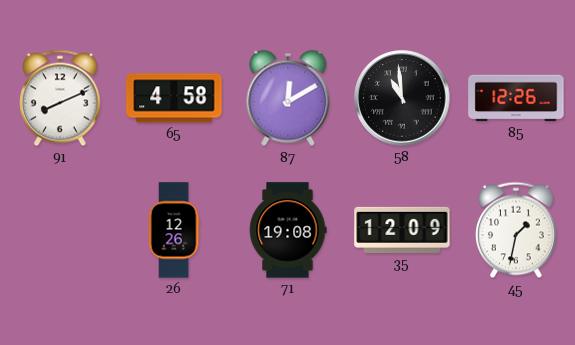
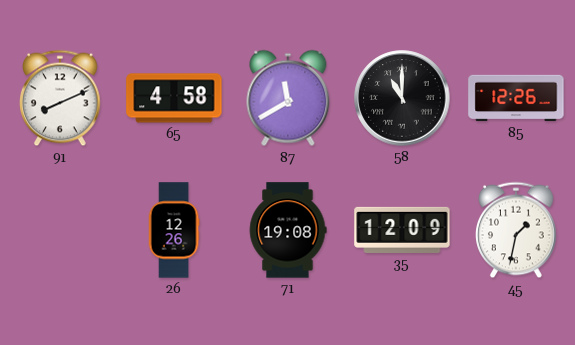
87: 12:10 -> 11:40 (288, 98)
58: 10:59 -> 11:00 (402, 98)
